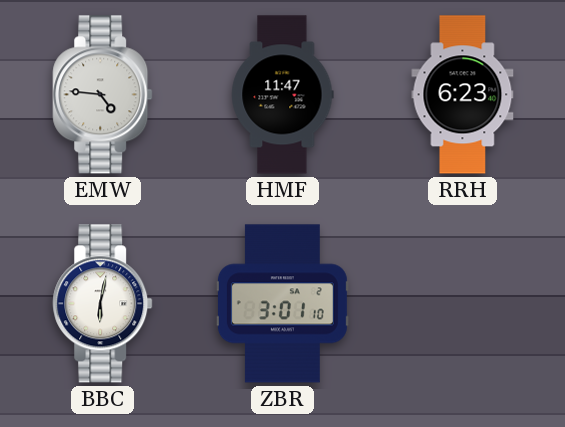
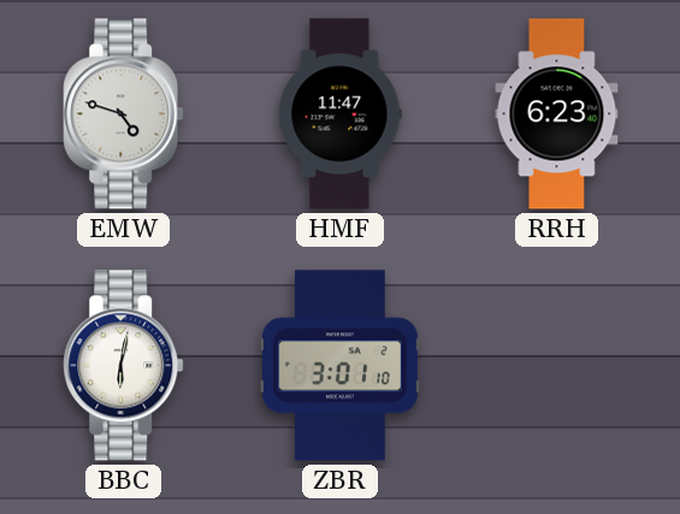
EMW: 4:46 -> 4:48 (124, 114)
